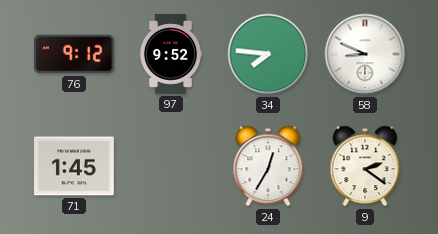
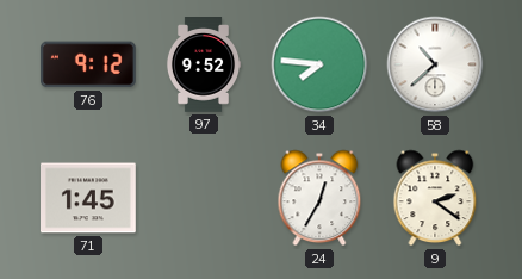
58: 8:49 -> 10:38 (435, 64)
